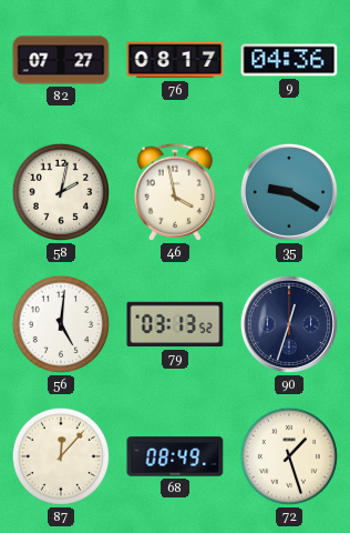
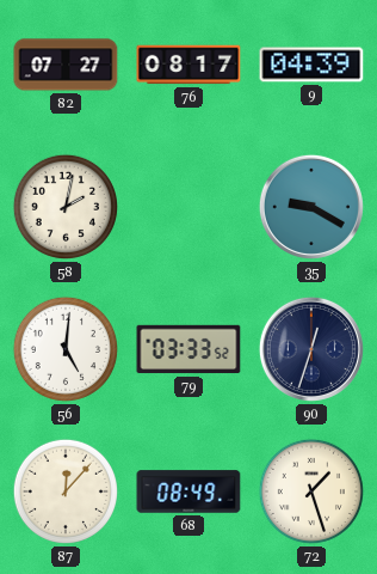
9: 04:36 -> 04:39 (311, 65)
46: 3:58 -> none (175, 192)
79: 03:13 -> 03:33 (188, 349)
